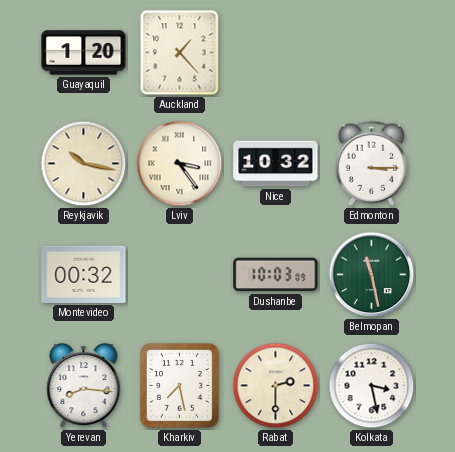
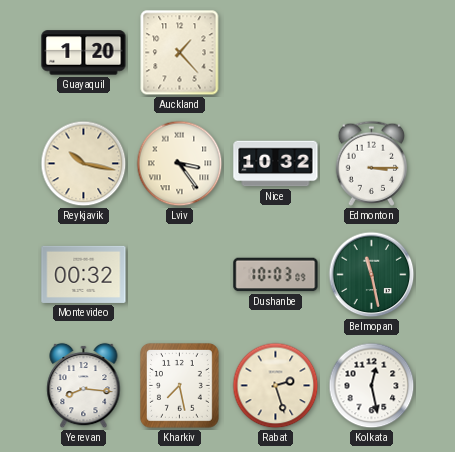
Rabat: 2:30 -> 2:27 (276, 386)
Kolkata: 3:28 -> 12:28 (372, 386)
